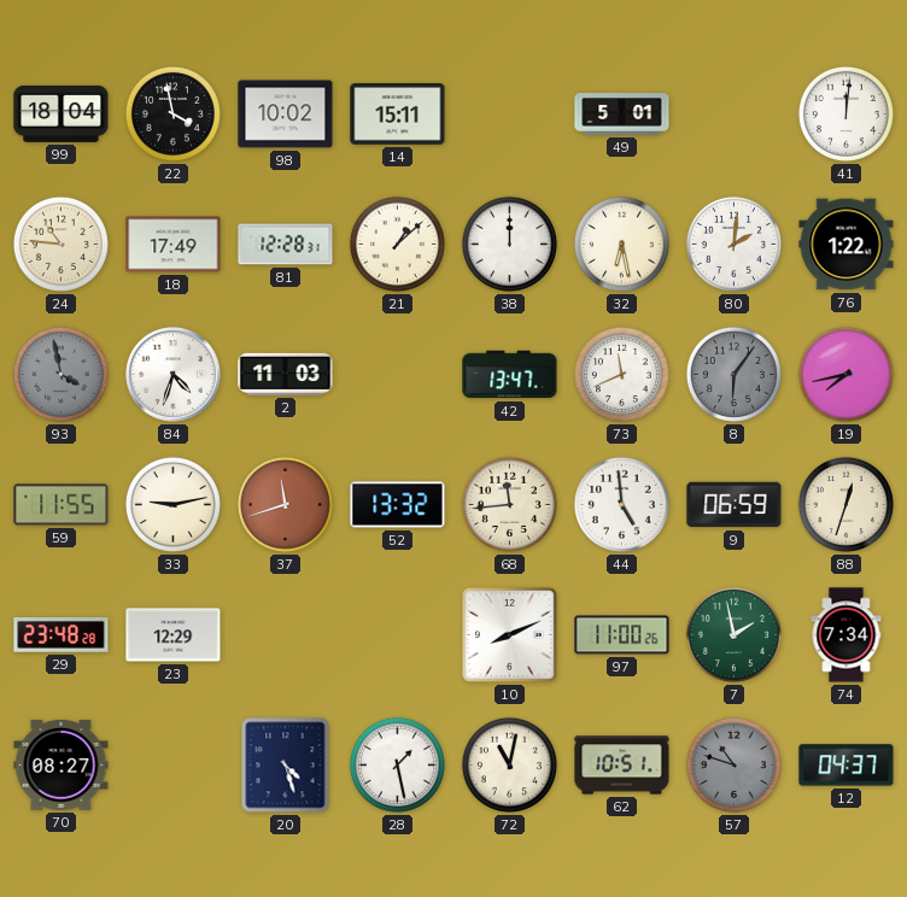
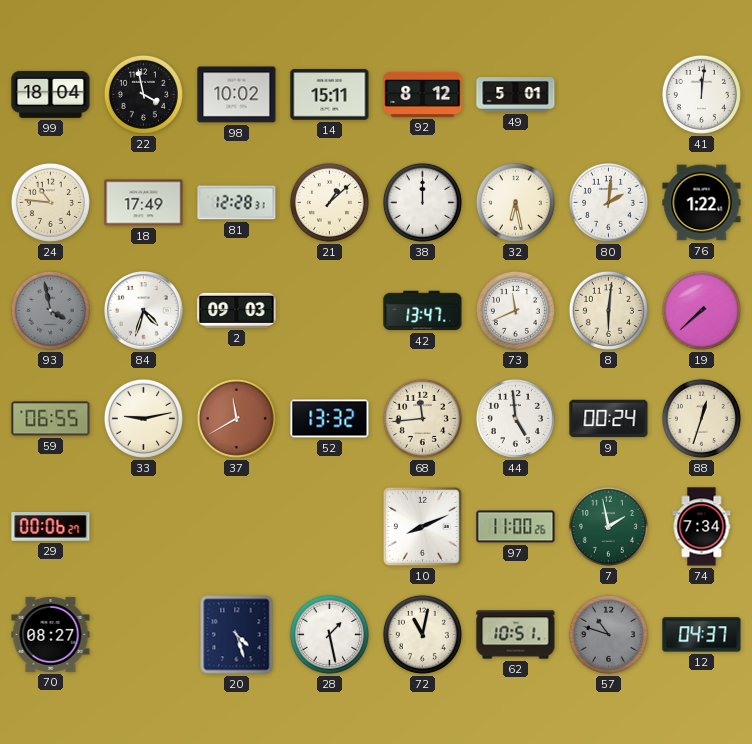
92: none -> 8:12 (423, 94)
2: 11:03 -> 09:03 (237, 310)
8: 6:06 -> 6:01 (608, 310)
8 dial: grey -> cream (608, 310)
19: 7:43 -> 7:38 (701, 310)
59: 11:55 -> 06:55 (51, 419)
37: 11:42 -> 11:40 (236, 418)
9: 06:59 -> 00:24 (609, 419)
29: 23:48 -> 00:06 (51, 527)
23: 12:29 -> none (174, 635)
